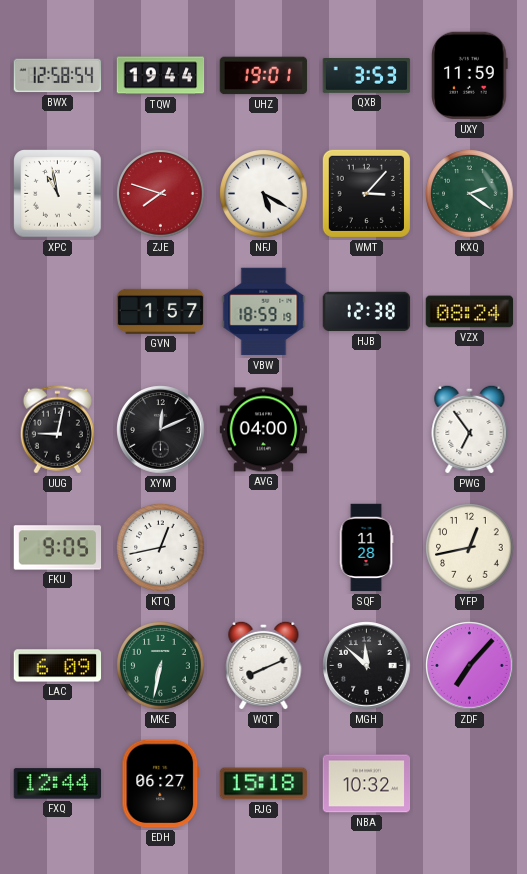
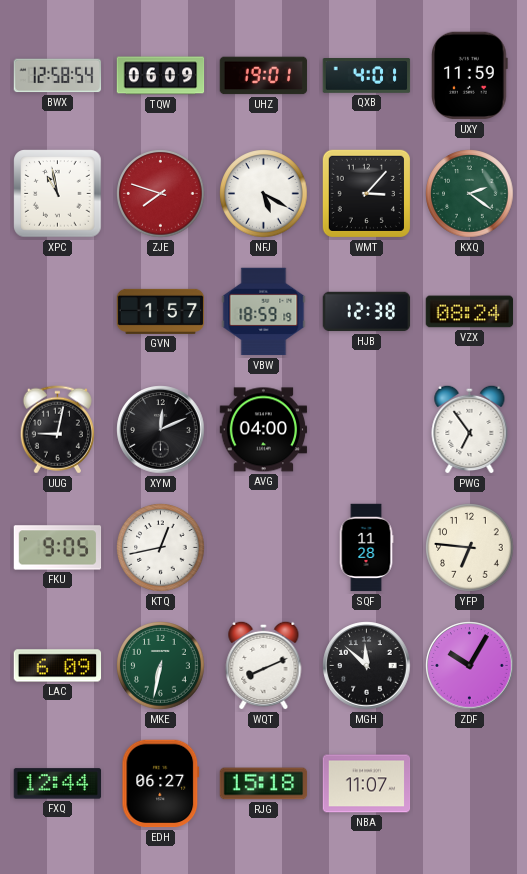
TQW: 19:44 -> 06:09 (161, 76)
QXB: 3:53 -> 4:01 (367, 76)
YFP: 12:43 -> 6:46 (470, 548)
ZDF: 7:07 -> 10:05 (470, 666)
NBA: 10:32 -> 11:07 (367, 784)
